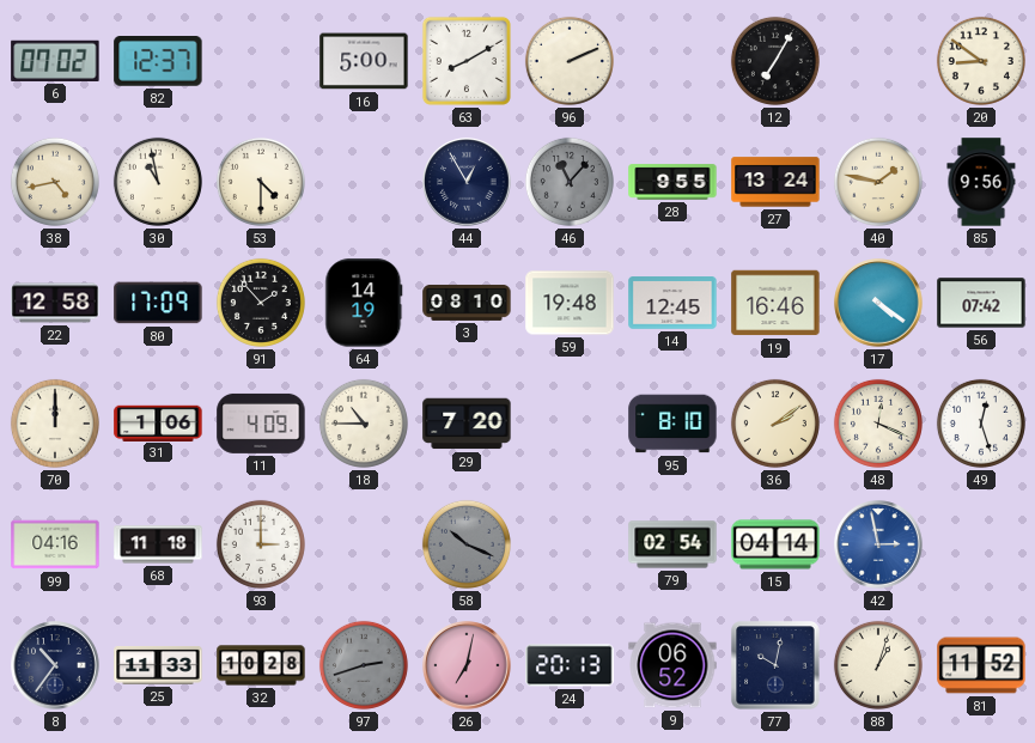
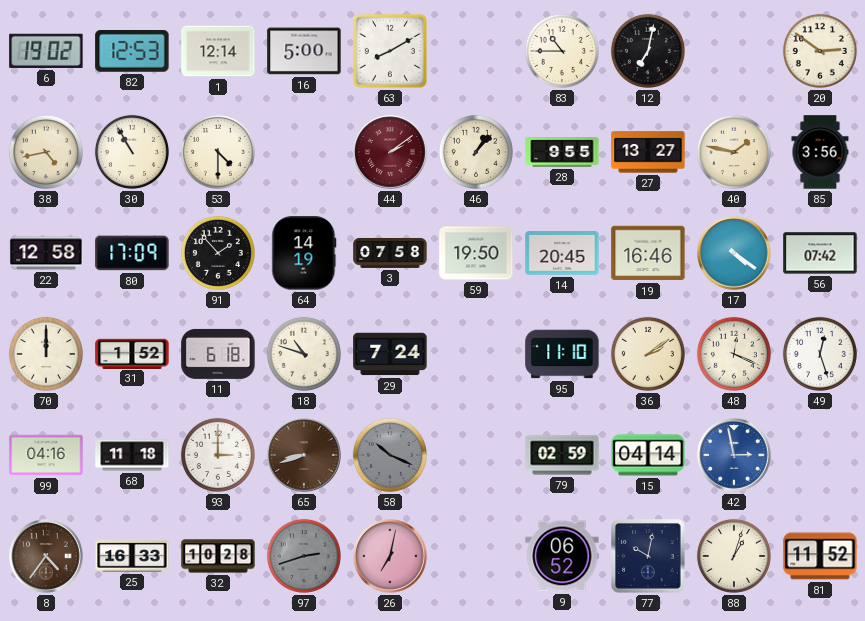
6: 07:02 -> 19:02 (46, 51)
82: 12:37 -> 12:53 (132, 52)
1: none -> 12:14 (218, 51)
96: 2:11 -> none (570, 61)
83: none -> 10:45 (562, 51)
12: 7:05 -> 7:02 (648, 51)
20: 8:51 -> 2:51 (820, 51)
30: 10:58 -> 10:55 (132, 152)
44: 12:55 -> 2:09 (390, 152)
44 dial: navy -> burgundy (390, 152)
46: 11:07 -> 1:07 (476, 152)
46 dial: grey -> cream (476, 152)
27: 13:24 -> 13:27 (648, 152)
85: 9:56 -> 3:56 (820, 152)
3: 08:10 -> 07:58 (390, 253)
59: 19:48 -> 19:50 (476, 253)
14: 12:45 -> 20:45 (562, 253)
31: 1:06 -> 1:52 (132, 353)
11: 4:09 -> 6:18 (218, 354)
18: 10:45 -> 10:48 (304, 354)
29: 7:20 -> 7:24 (390, 354)
95: 8:10 -> 11:10 (562, 354)
65: none -> 8:42 (304, 455)
79: 02:54 -> 02:59 (562, 455)
8: 10:36 -> 4:36 (46, 556)
8 dial: navy -> brown (46, 556)
25: 11:33 -> 16:33 (132, 556)
24: 20:13 -> none (570, 665)
